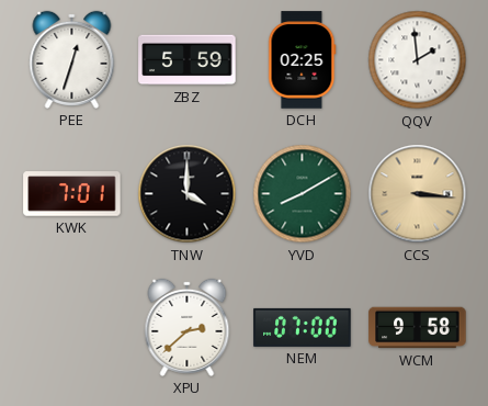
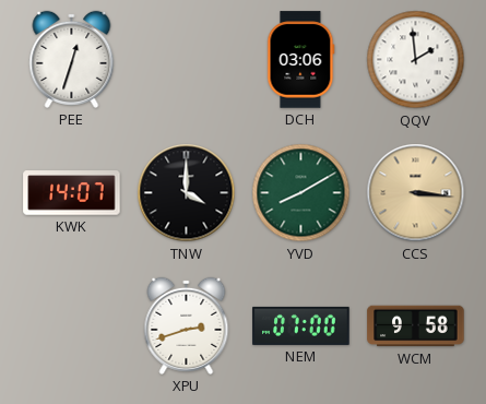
ZBZ: 5:59 -> none (188, 60)
DCH: 02:25 -> 03:06 (301, 60)
KWK: 7:01 -> 14:07 (72, 193)
XPU: 2:38 -> 2:42 (187, 325)
